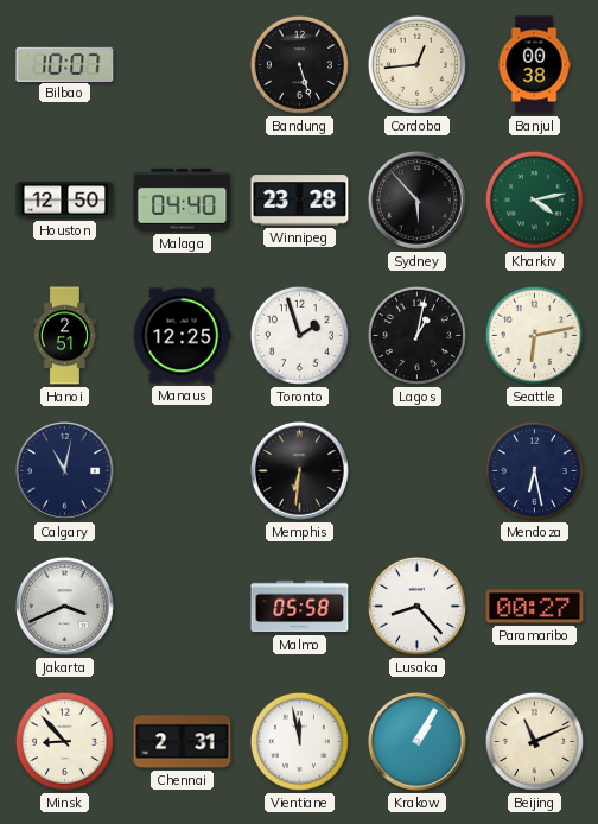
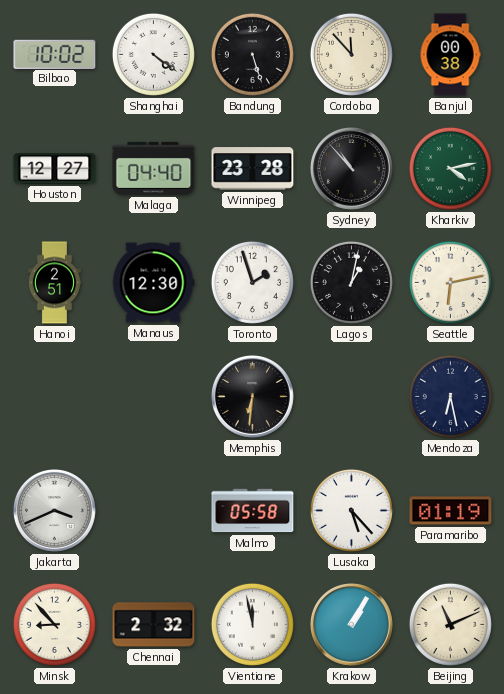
Bilbao: 10:07 -> 10:02 (55, 54)
Shanghai: none -> 4:21 (153, 54)
Cordoba: 12:44 -> 11:53 (351, 54)
Houston: 12:50 -> 12:27 (55, 169)
Sydney: 5:53 -> 10:53 (351, 168)
Manaus: 12:25 -> 12:30 (153, 283)
Calgary: 11:02 -> none (64, 470)
Lusaka: 8:23 -> 5:23 (351, 510)
Paramaribo: 00:27 -> 01:19 (451, 511)
Chennai: 2:31 -> 2:32 (154, 625)
